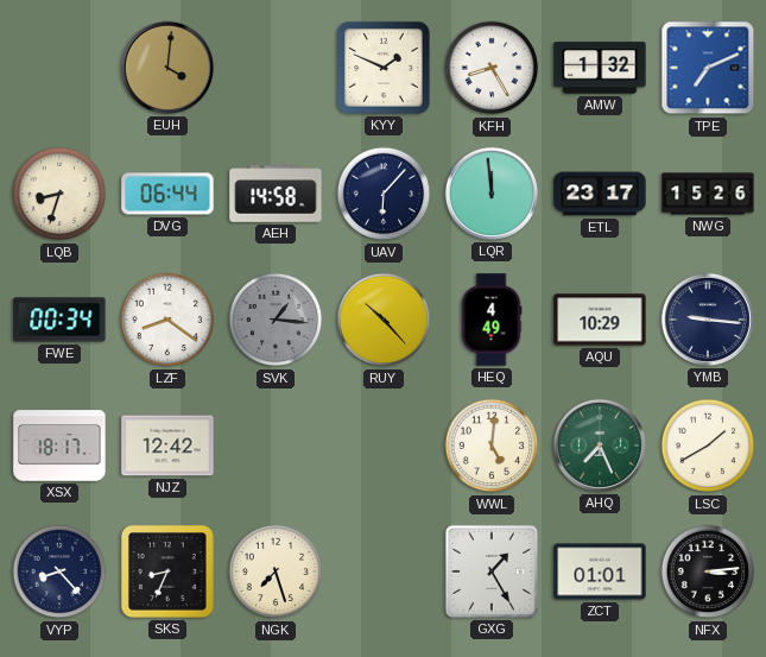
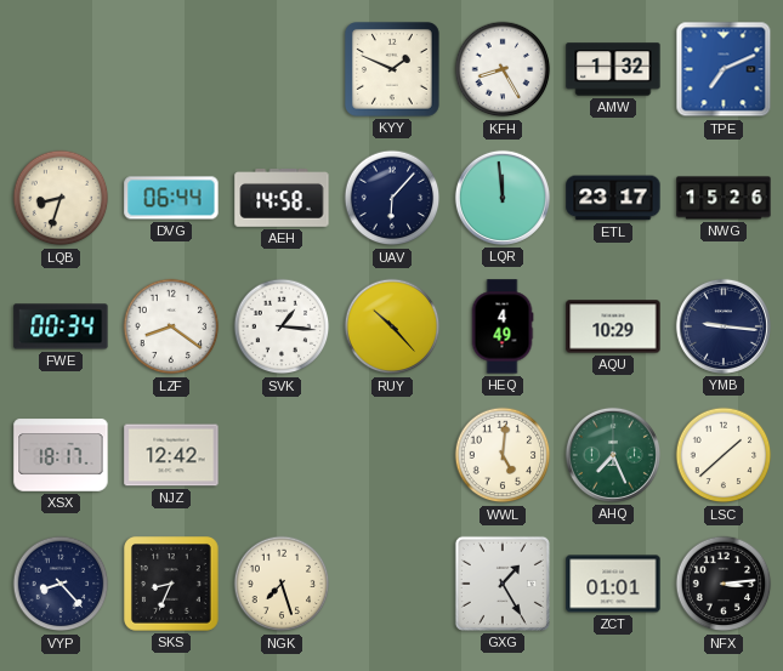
EUH: 4:01 -> none (167, 68)
SVK dial: grey -> white (282, 326)
LSC: 1:40 -> 1:38 (724, 455)
